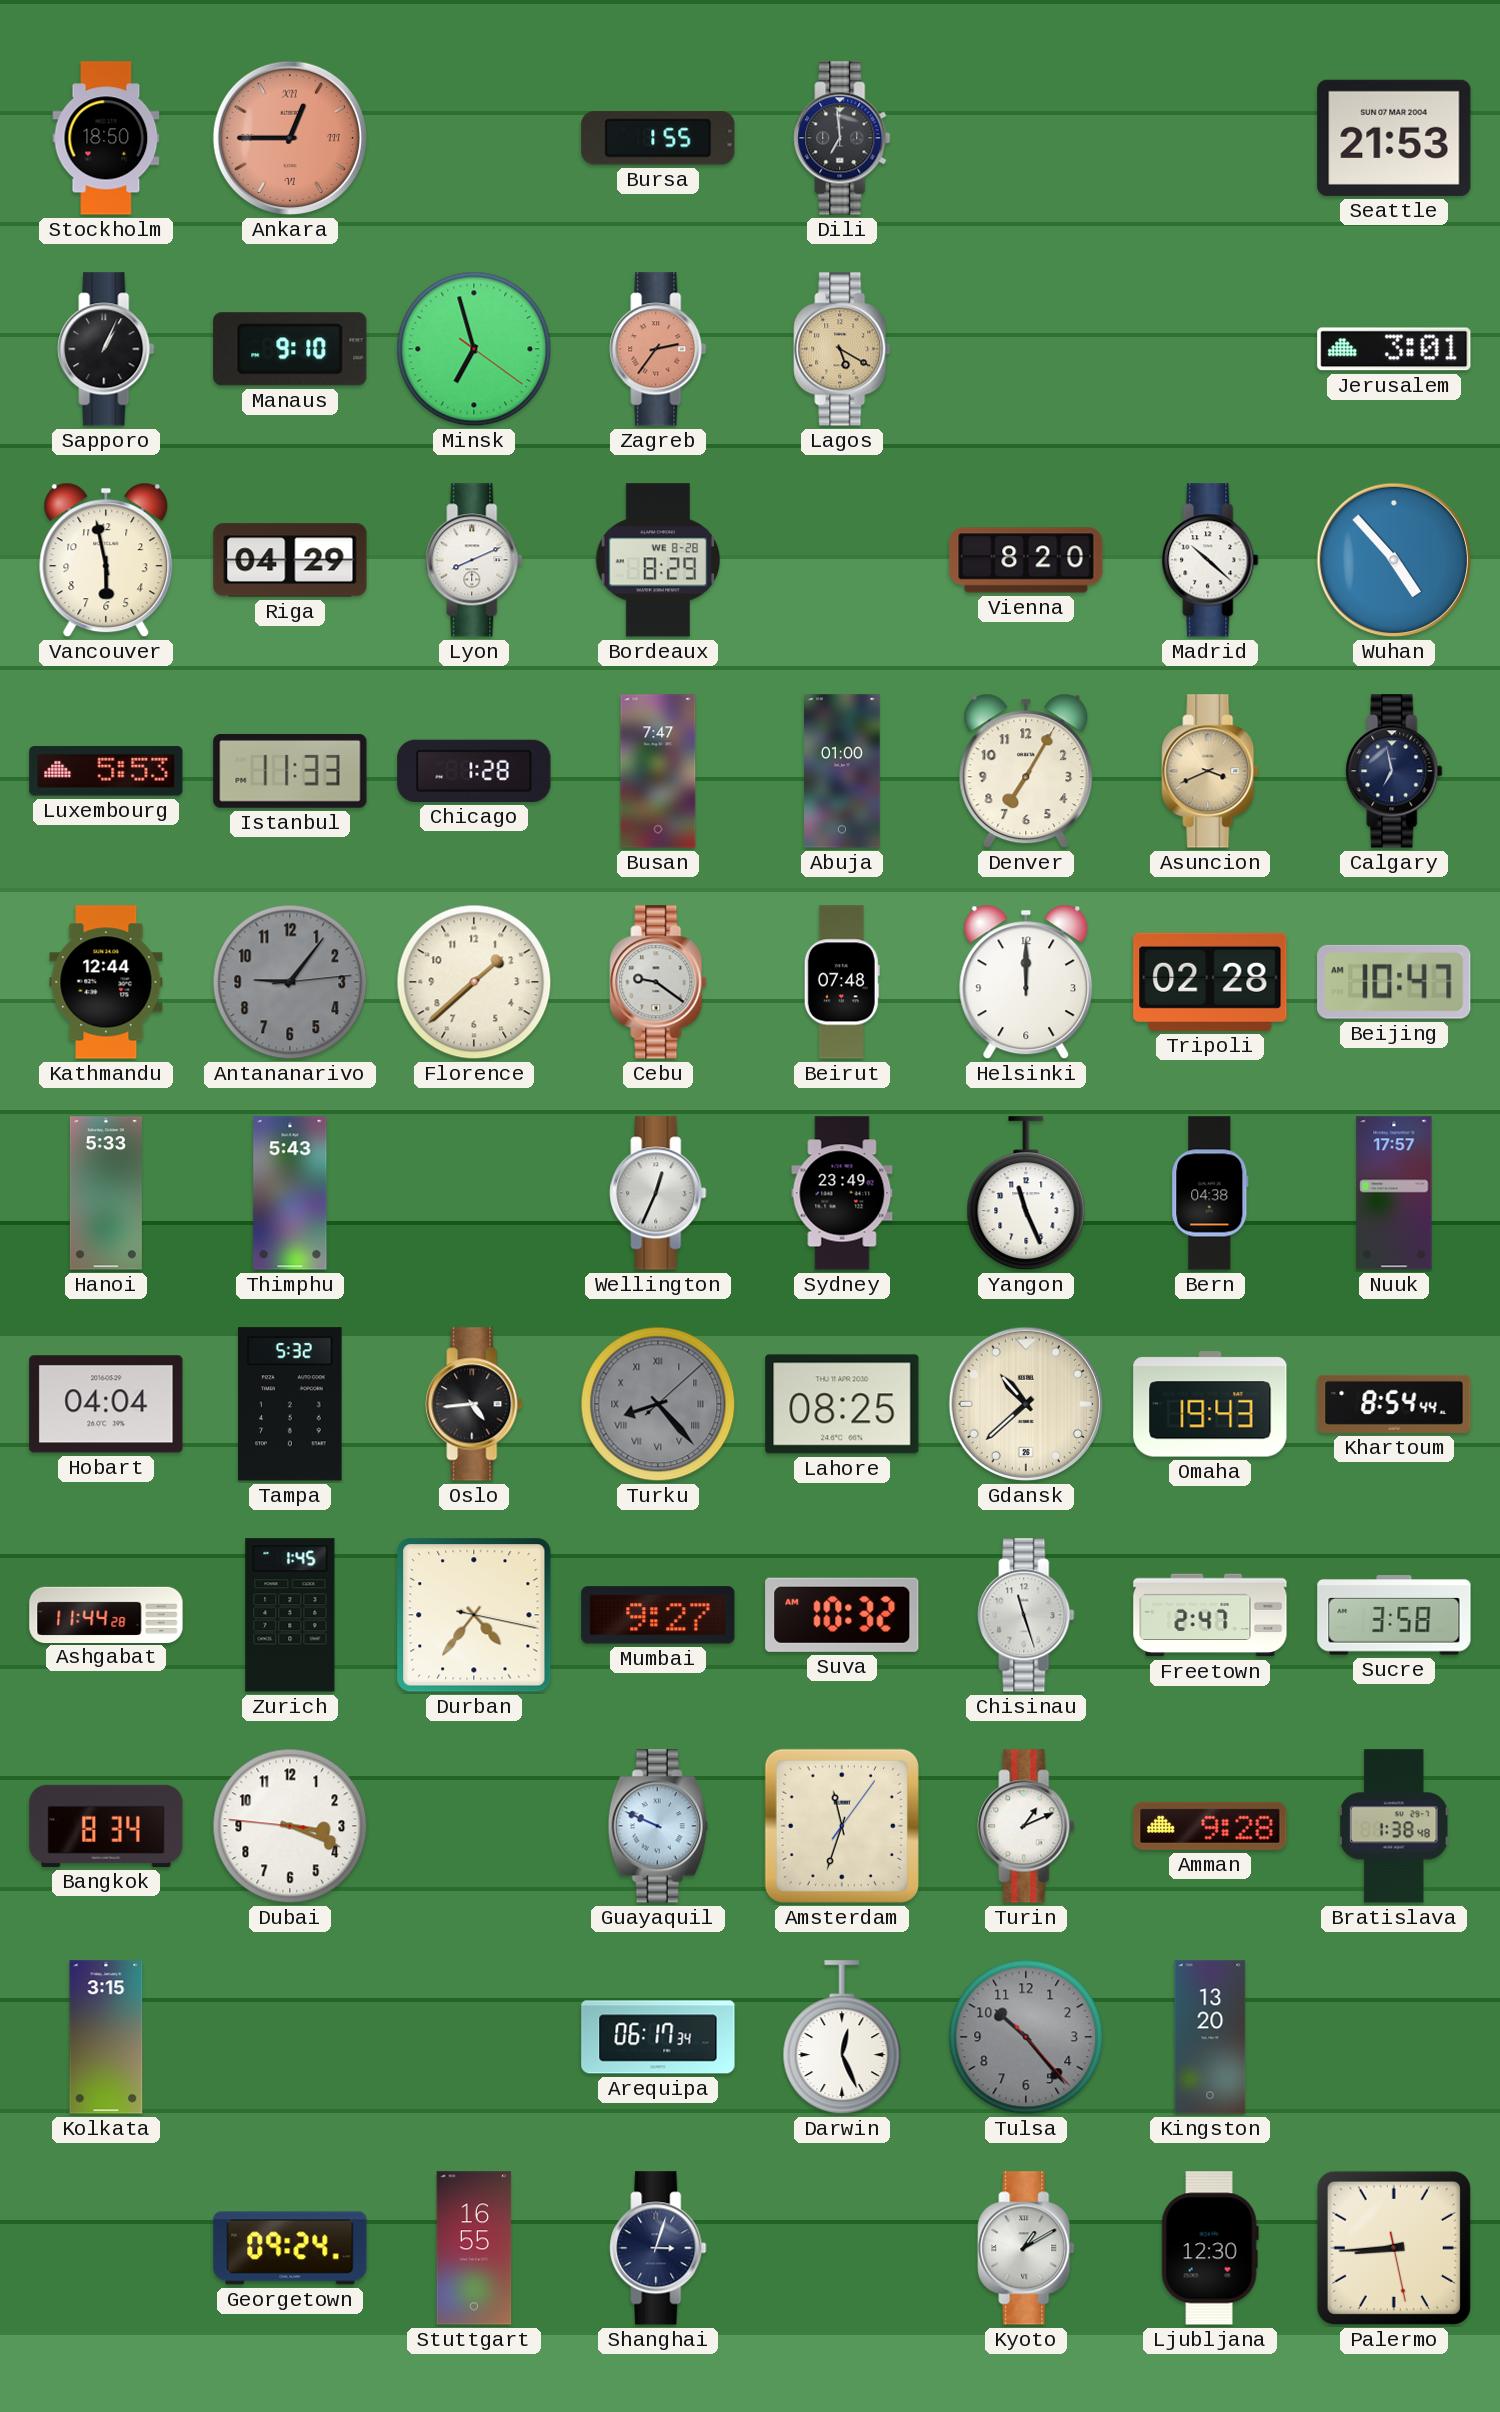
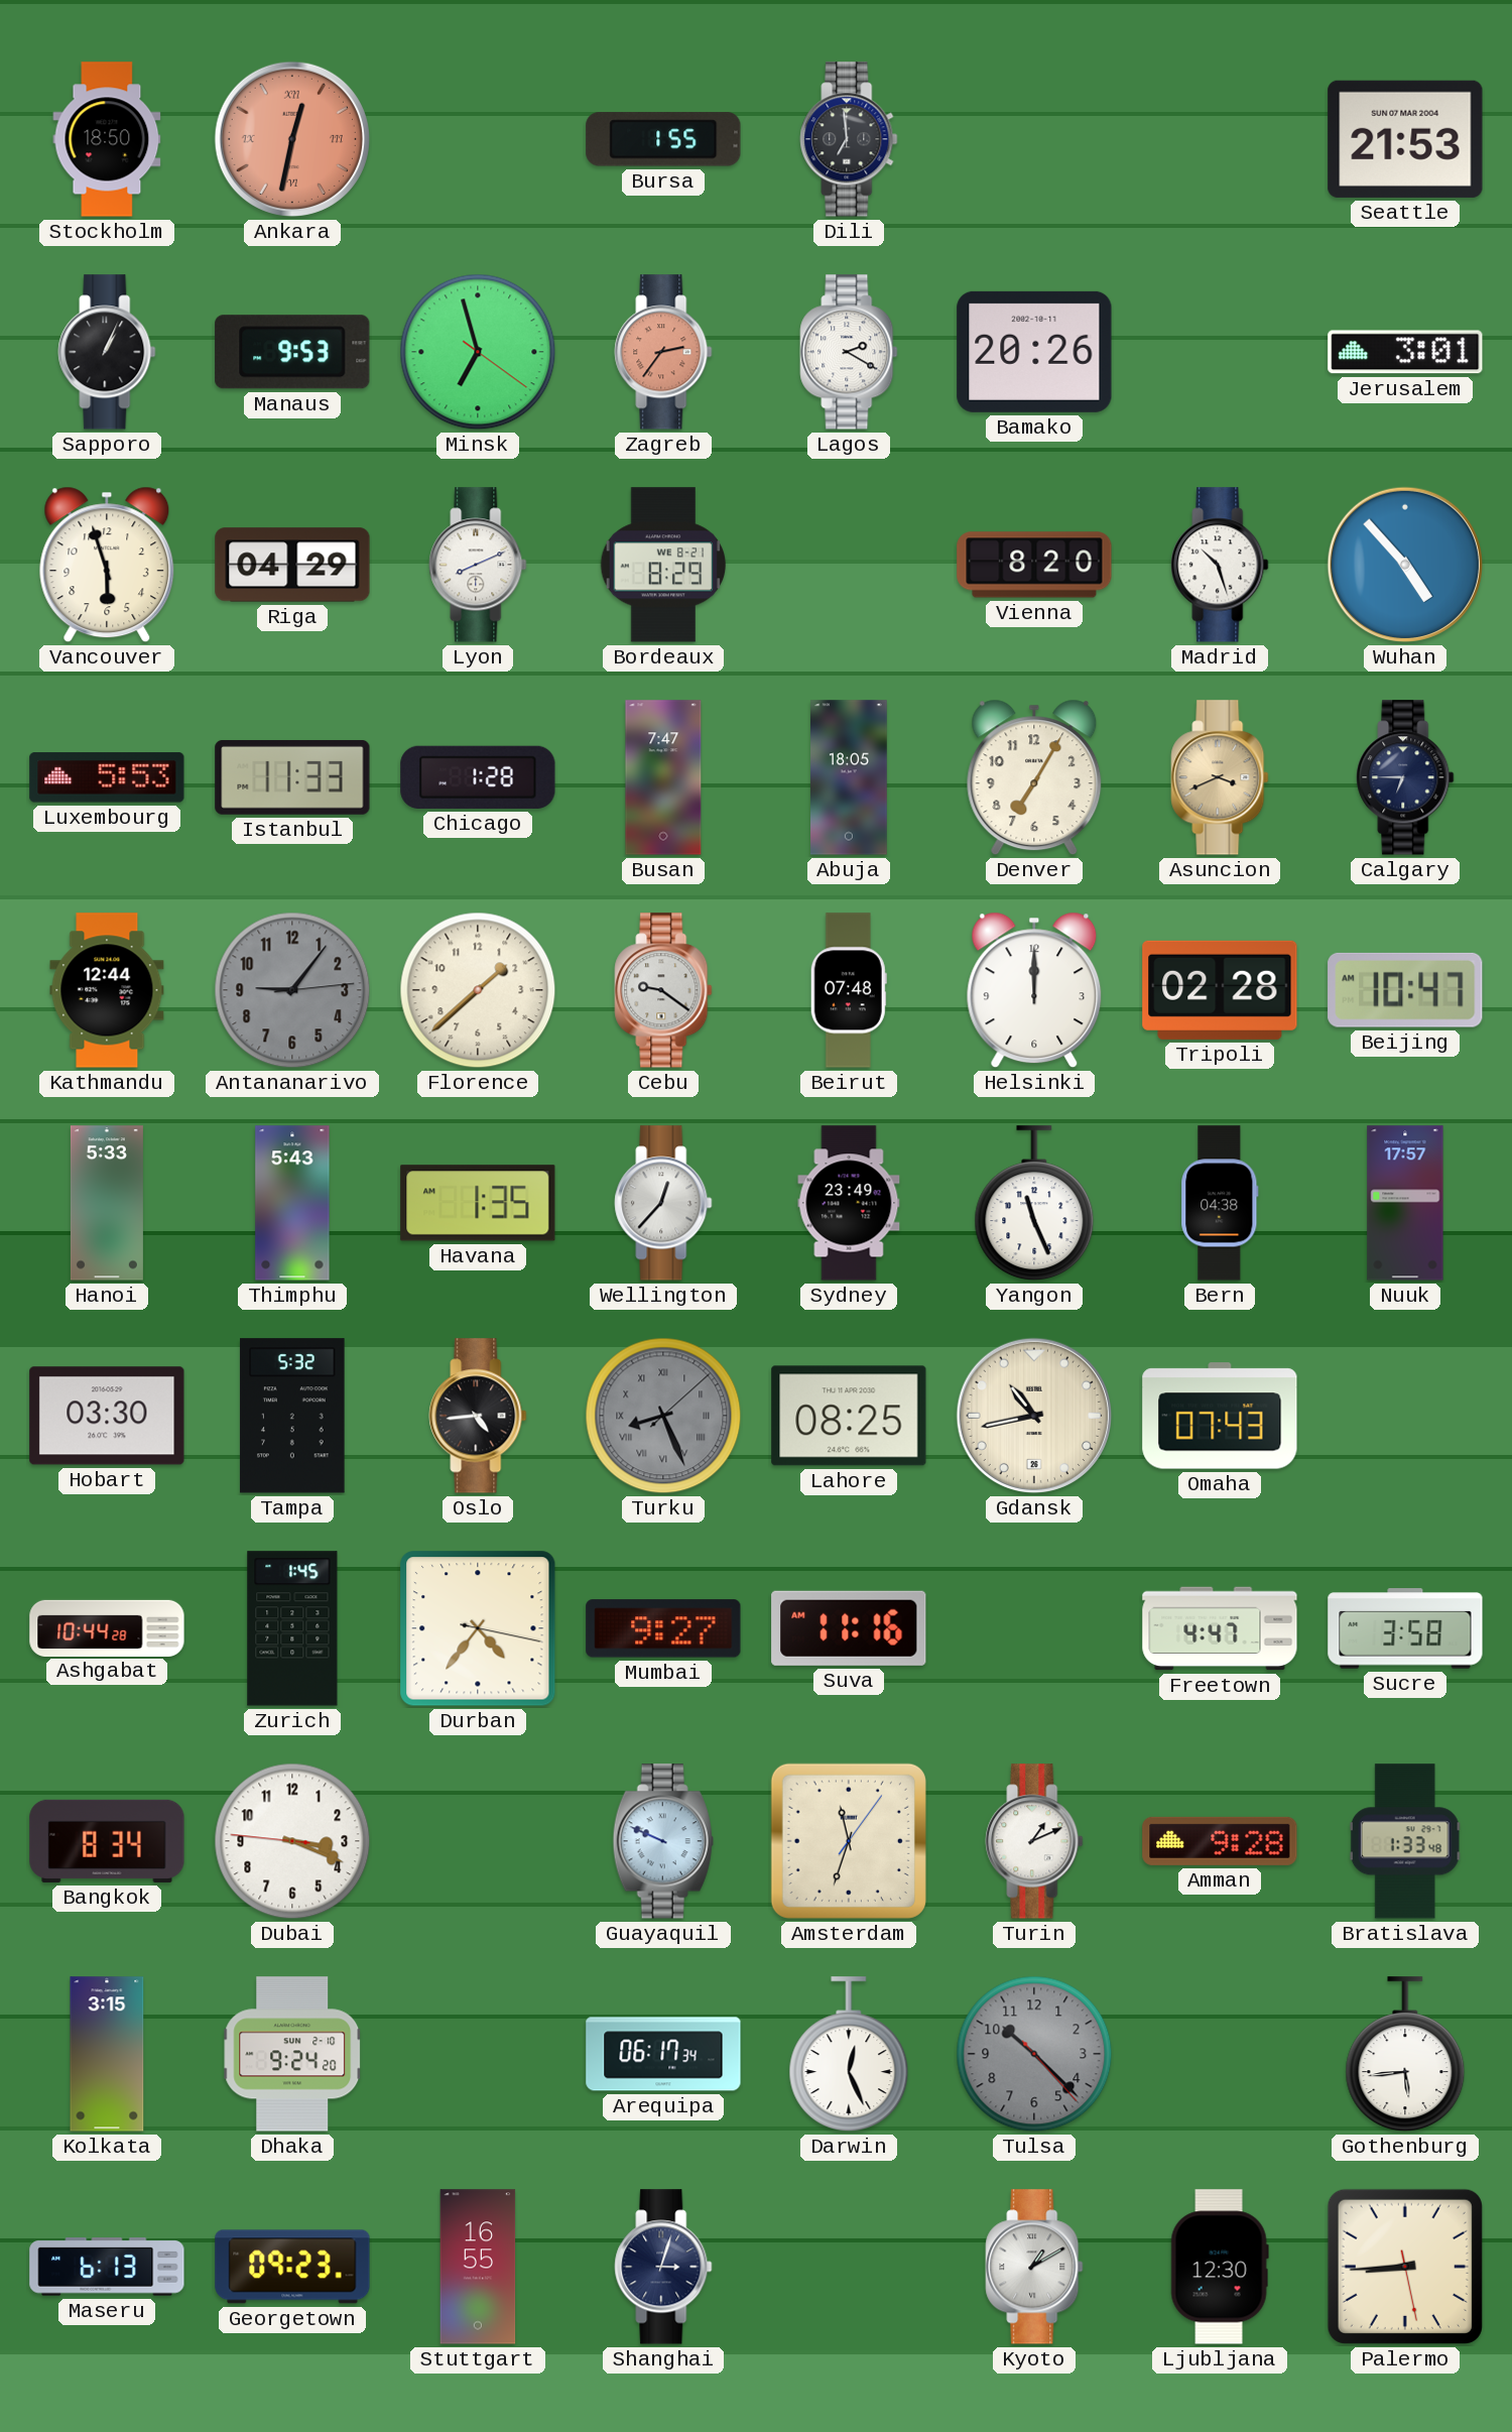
Ankara: 12:45 -> 12:32 (292, 139)
Manaus: 9:10 -> 9:53 (292, 352)
Lagos: 5:20 -> 2:20 (849, 352)
Lagos dial: champagne -> white (849, 352)
Bamako: none -> 20:26 (1034, 352)
Vancouver: 5:58 -> 5:57 (107, 565)
Bordeaux date: WE 8-28 -> WE 8-21 (663, 565)
Madrid: 10:22 -> 10:27 (1220, 565)
Abuja: 01:00 -> 18:05 (850, 777)
Calgary: 6:58 -> 6:45 (1405, 777)
Havana: none -> 1:35 (478, 1203)
Wellington: 12:34 -> 12:37 (663, 1203)
Hobart: 04:04 -> 03:30 (107, 1416)
Turku: 8:23 -> 8:26 (663, 1416)
Gdansk: 10:38 -> 10:43 (1034, 1416)
Omaha: 19:43 -> 07:43 (1220, 1416)
Khartoum: 8:54 -> none (1394, 1404)
Ashgabat: 11:44 -> 10:44 (107, 1627)
Suva: 10:32 -> 11:16 (849, 1628)
Chisinau: 11:27 -> none (1026, 1615)
Freetown: 2:47 -> 4:47 (1220, 1628)
Bratislava: 1:38 -> 1:33 (1405, 1841)
Dhaka: none -> 9:24 (292, 2054)
Tulsa: 10:23 -> 10:22 (1034, 2054)
Kingston: 13:20 -> none (1210, 2037)
Gothenburg: none -> 5:44 (1405, 2055)
Maseru: none -> 6:13 (107, 2267)
Georgetown: 09:24 -> 09:23 (292, 2267)
